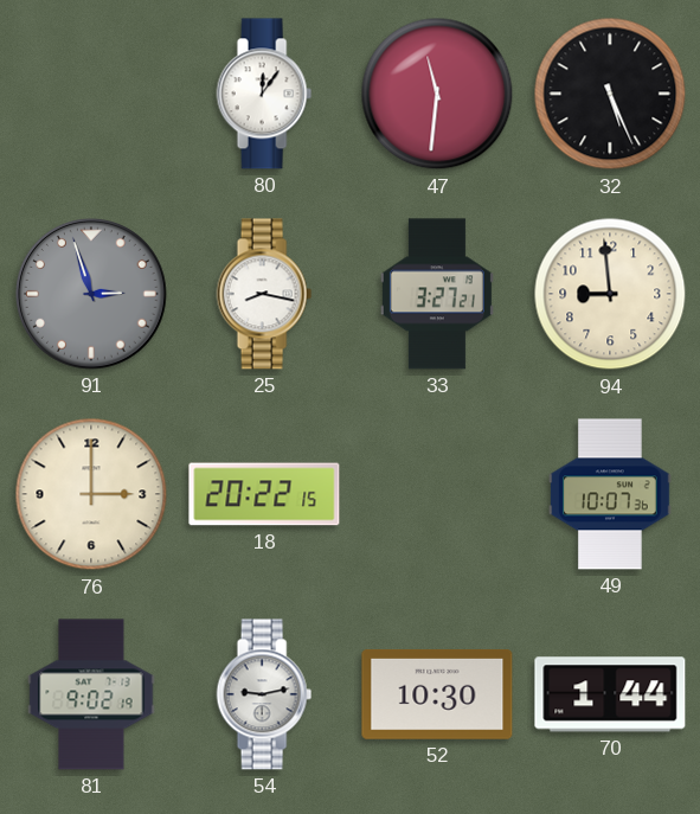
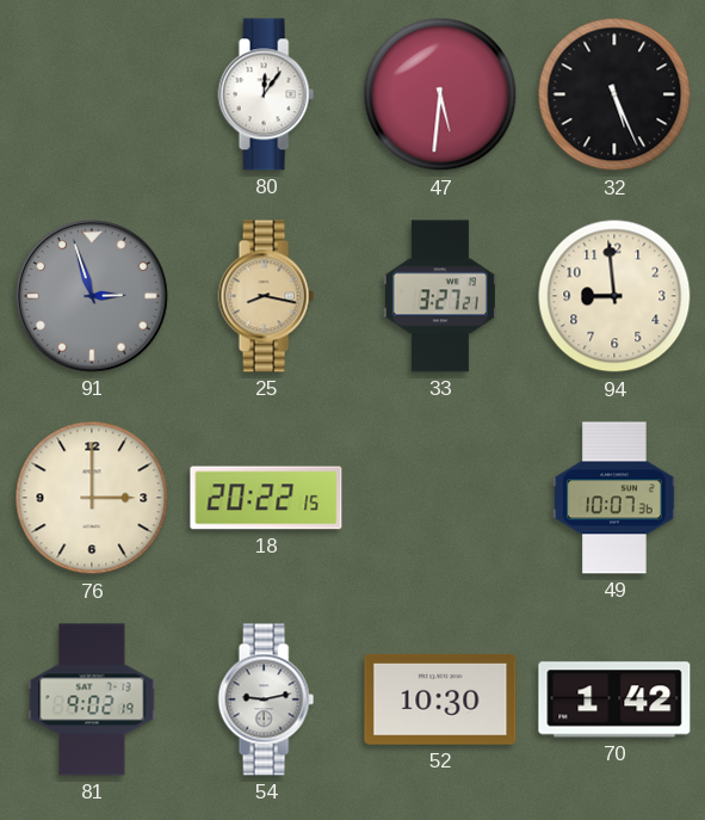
47: 11:31 -> 5:31 (440, 94)
25 dial: white -> champagne (266, 296)
70: 1:44 -> 1:42 (614, 699)
